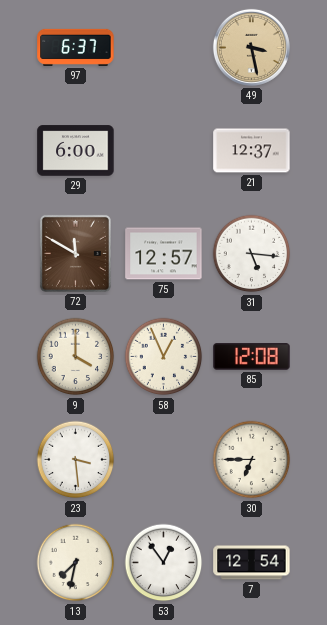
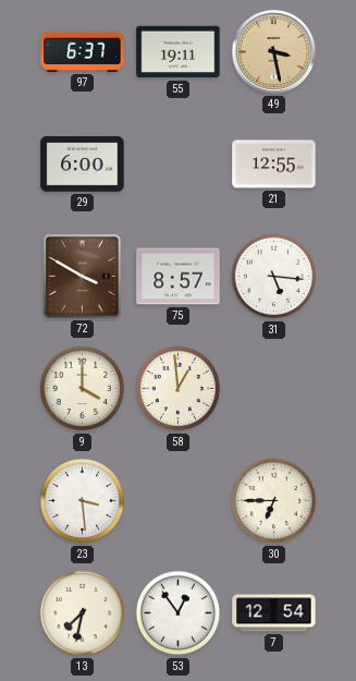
55: none -> 19:11 (179, 52)
21: 12:37 -> 12:55 (274, 165)
72: 11:50 -> 3:50 (82, 276)
75: 12:57 -> 8:57 (179, 277)
58: 12:56 -> 12:59 (179, 389)
85: 12:08 -> none (252, 357)
